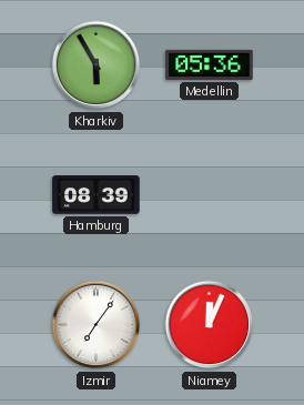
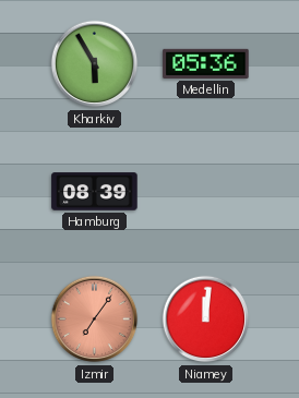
Izmir dial: white -> salmon (95, 319)
Niamey: 12:04 -> 12:01 (206, 319)
